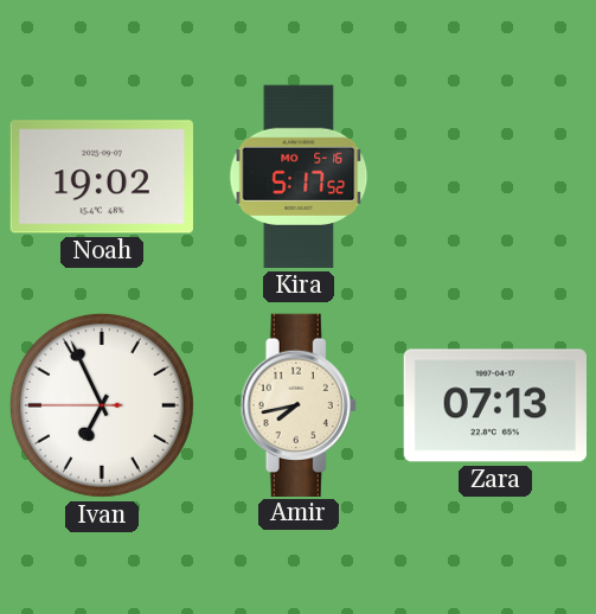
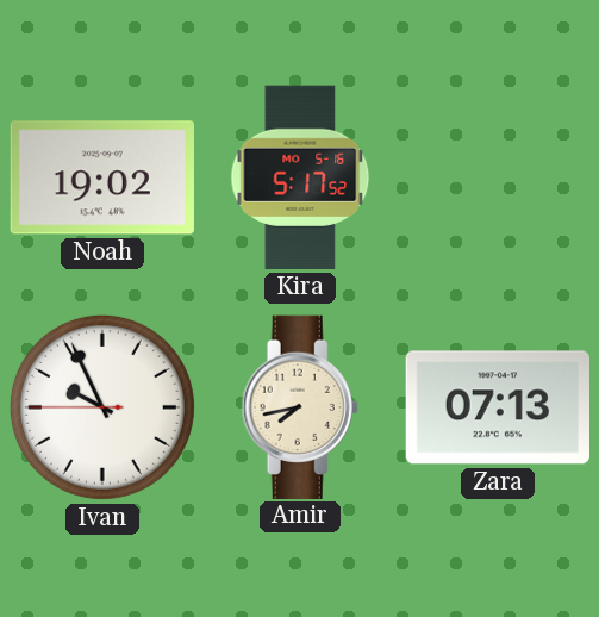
Ivan: 6:55 -> 9:55 (102, 407)
